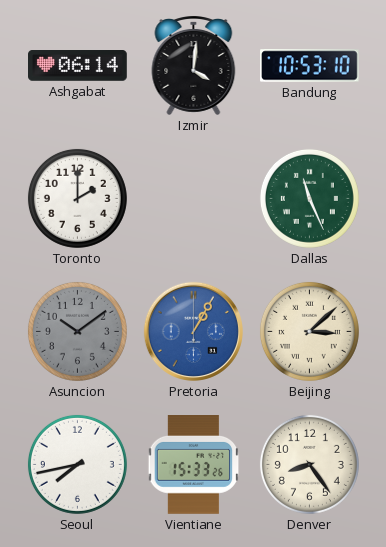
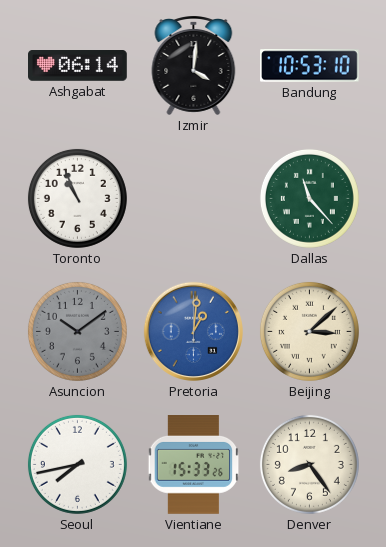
Toronto: 2:00 -> 10:56 (77, 198)
Dallas: 11:26 -> 11:23 (309, 198)
Pretoria: 1:05 -> 1:01 (193, 331)
